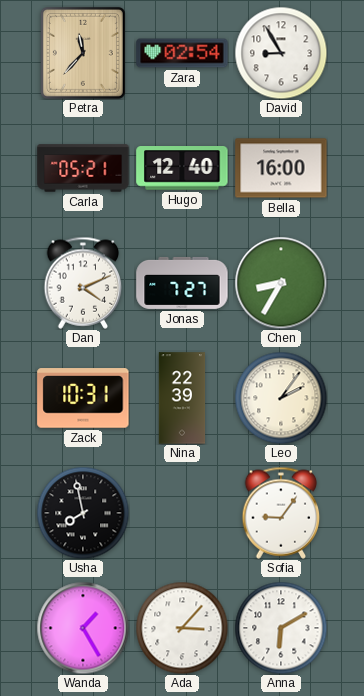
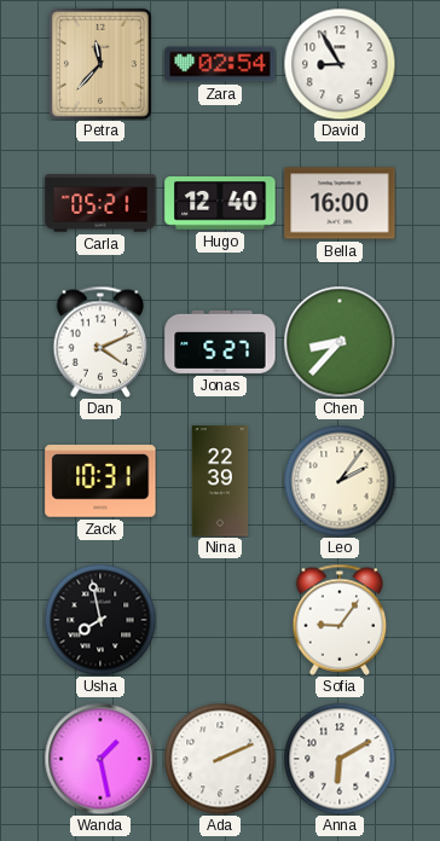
Jonas: 7:27 -> 5:27 (220, 342)
Chen: 8:35 -> 8:37 (340, 342)
Wanda: 1:25 -> 1:28 (100, 759)
Ada: 3:07 -> 2:11 (220, 759)
